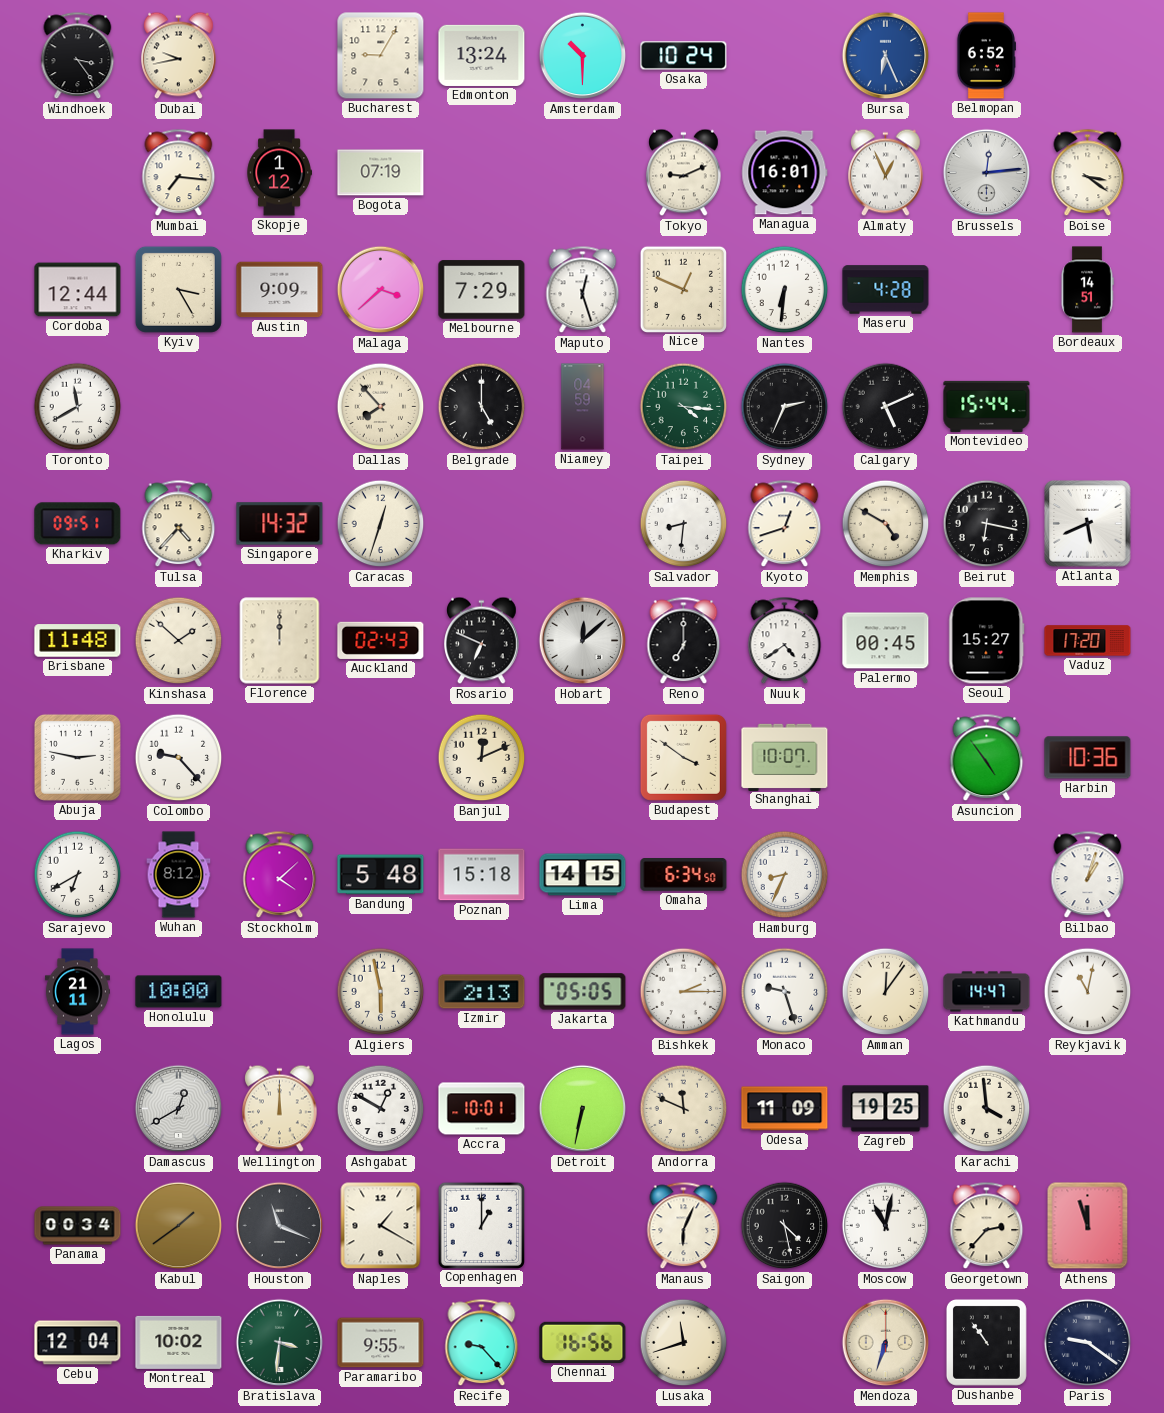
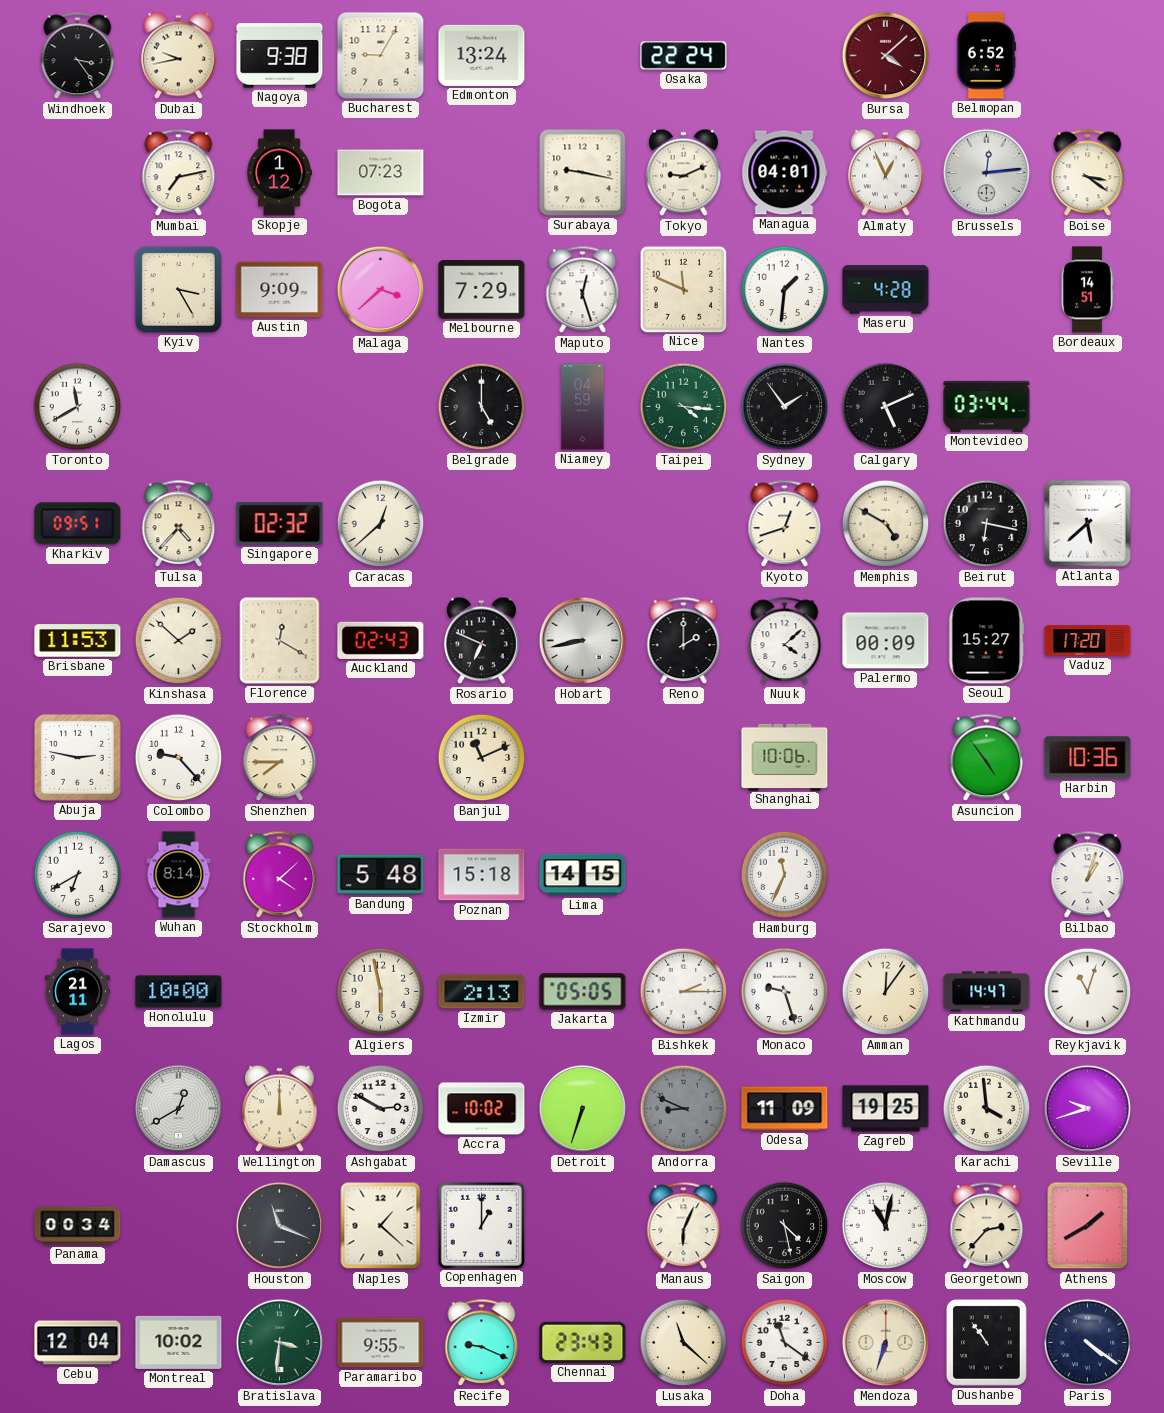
Nagoya: none -> 9:38 (280, 56)
Amsterdam: 10:30 -> none (583, 56)
Osaka: 10:24 -> 22:24 (684, 56)
Bursa: 6:26 -> 4:08 (886, 56)
Bursa dial: blue -> burgundy (886, 56)
Mumbai: 7:16 -> 7:13 (179, 173)
Bogota: 07:19 -> 07:23 (381, 173)
Surabaya: none -> 9:17 (583, 173)
Managua: 16:01 -> 04:01 (785, 173)
Cordoba: 12:44 -> none (78, 290)
Nice: 12:49 -> 11:49 (683, 289)
Nantes: 6:31 -> 1:31 (785, 290)
Dallas: 7:53 -> none (381, 407)
Sydney: 2:34 -> 1:54 (785, 407)
Montevideo: 15:44 -> 03:44 (987, 406)
Singapore: 14:32 -> 02:32 (280, 524)
Caracas: 12:33 -> 12:38 (381, 524)
Salvador: 8:31 -> none (684, 524)
Atlanta: 5:41 -> 5:38 (1088, 524)
Brisbane: 11:48 -> 11:53 (78, 641)
Florence: 12:00 -> 12:20 (280, 641)
Hobart: 12:08 -> 8:43 (583, 641)
Reno: 7:00 -> 2:00 (684, 641)
Nuuk: 4:39 -> 4:08 (785, 641)
Palermo: 00:45 -> 00:09 (886, 641)
Shenzhen: none -> 7:45 (280, 758)
Banjul: 12:11 -> 11:11 (482, 758)
Budapest: 3:51 -> none (683, 757)
Shanghai: 10:07 -> 10:06 (785, 757)
Wuhan: 8:12 -> 8:14 (179, 875)
Omaha: 6:34 -> none (684, 875)
Hamburg: 8:34 -> 11:34 (785, 875)
Reykjavik: 11:02 -> 11:03 (1088, 992)
Ashgabat: 12:50 -> 2:50 (381, 1109)
Accra: 10:01 -> 10:02 (482, 1109)
Detroit: 6:32 -> 6:33 (583, 1109)
Andorra: 11:49 -> 8:49 (684, 1109)
Andorra dial: cream -> grey (684, 1109)
Seville: none -> 9:42 (1088, 1109)
Kabul: 1:39 -> none (179, 1226)
Naples: 1:20 -> 1:22 (381, 1226)
Athens: 11:57 -> 1:40 (1088, 1226)
Recife: 9:23 -> 9:19 (482, 1343)
Chennai: 16:56 -> 23:43 (583, 1342)
Lusaka: 11:42 -> 11:22 (684, 1343)
Doha: none -> 11:21 (785, 1343)
Paris: 9:21 -> 4:21 (1088, 1343)
